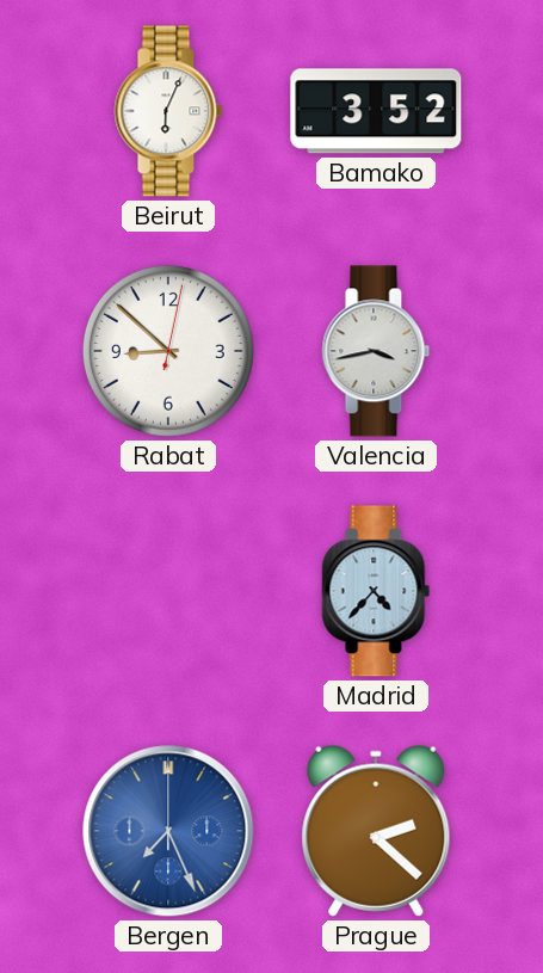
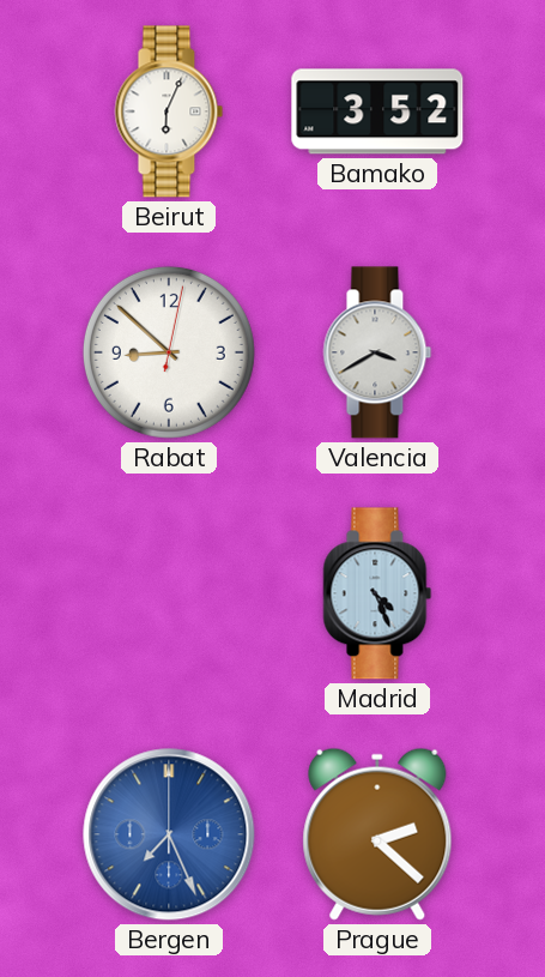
Valencia: 3:43 -> 3:40 (377, 352)
Madrid: 4:37 -> 4:26 (377, 593)
